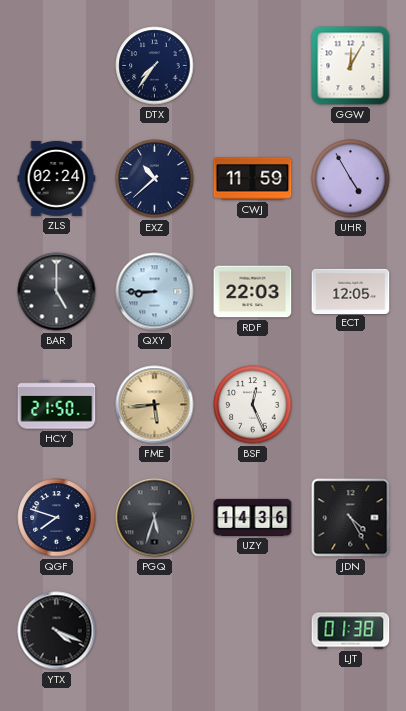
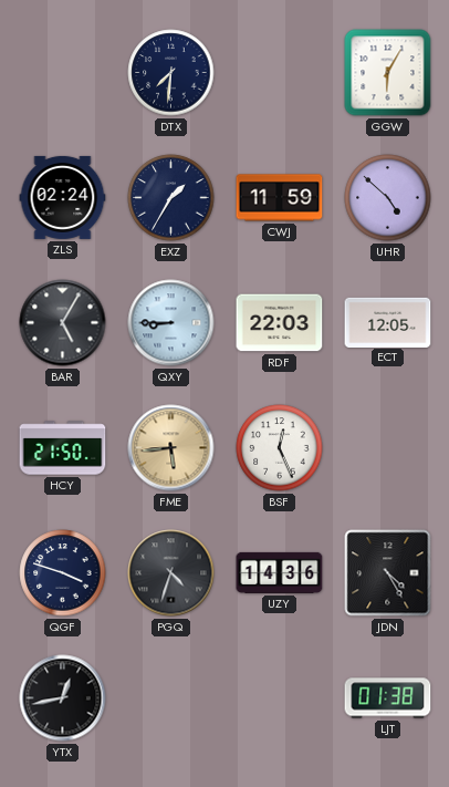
DTX: 7:36 -> 7:31 (171, 73)
GGW: 12:05 -> 6:05 (388, 73)
EXZ: 10:38 -> 1:35 (171, 198)
UHR: 4:55 -> 4:52 (388, 198)
BAR: 5:00 -> 5:05 (63, 323)
QGF: 7:48 -> 3:48 (63, 573)
PGQ: 5:33 -> 4:33 (171, 573)
YTX: 4:19 -> 12:43 (63, 698)
